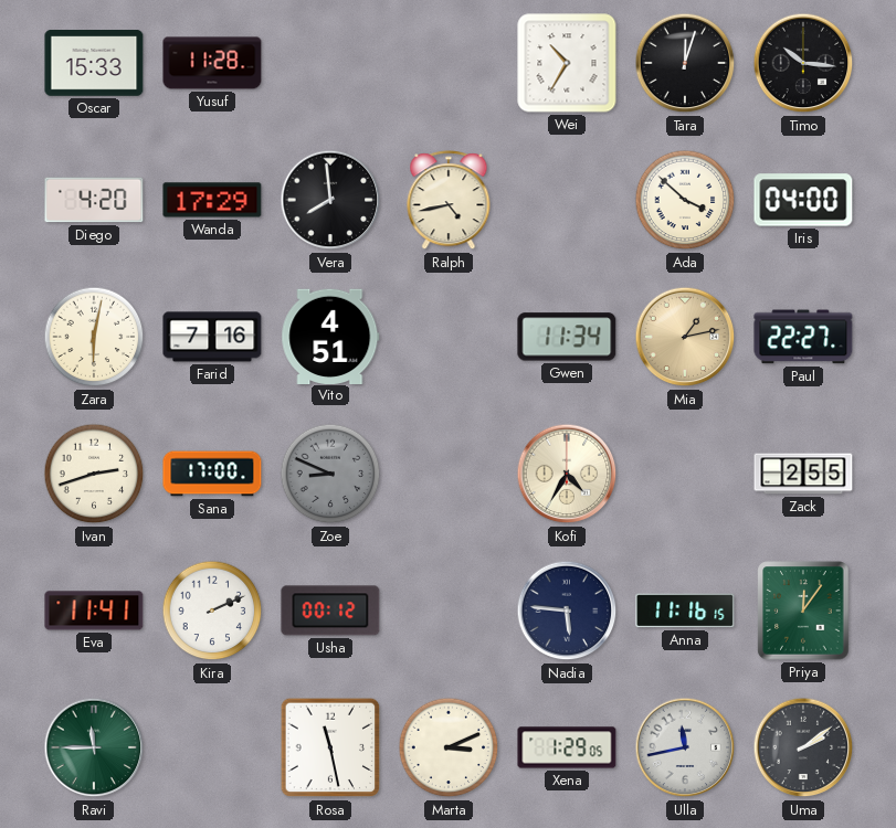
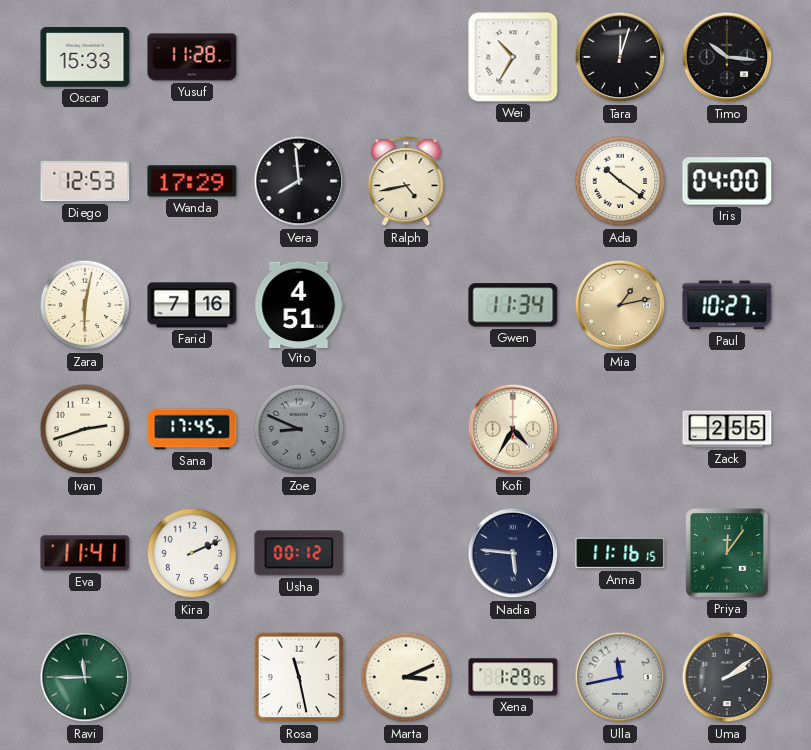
Diego: 4:20 -> 12:53 (85, 181)
Ada: 3:52 -> 10:21 (620, 181)
Paul: 22:27 -> 10:27 (727, 305)
Sana: 17:00 -> 17:45 (192, 429)
